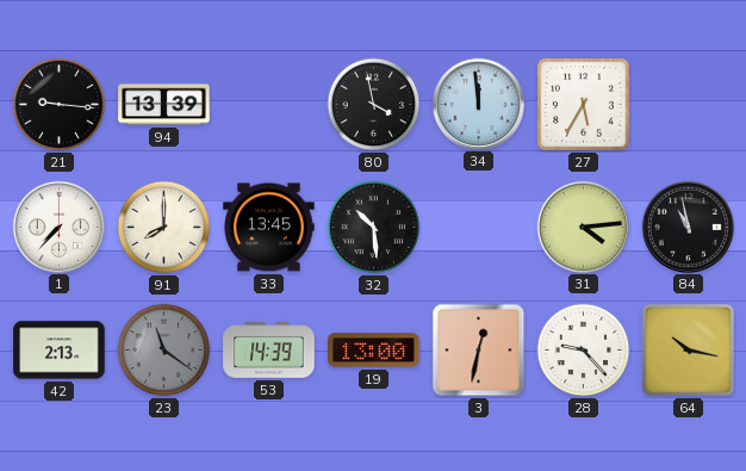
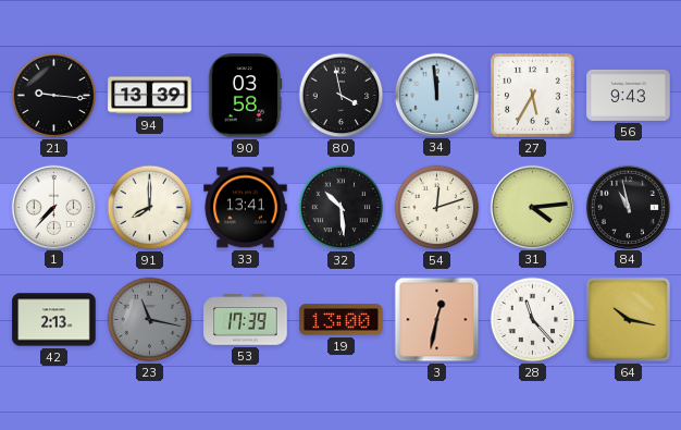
90: none -> 03:58 (245, 96)
56: none -> 9:43 (629, 95)
33: 13:45 -> 13:41 (246, 208)
54: none -> 12:12 (437, 208)
23: 11:21 -> 11:17 (150, 320)
53: 14:39 -> 17:39 (246, 320)
28: 9:23 -> 11:23 (533, 320)
